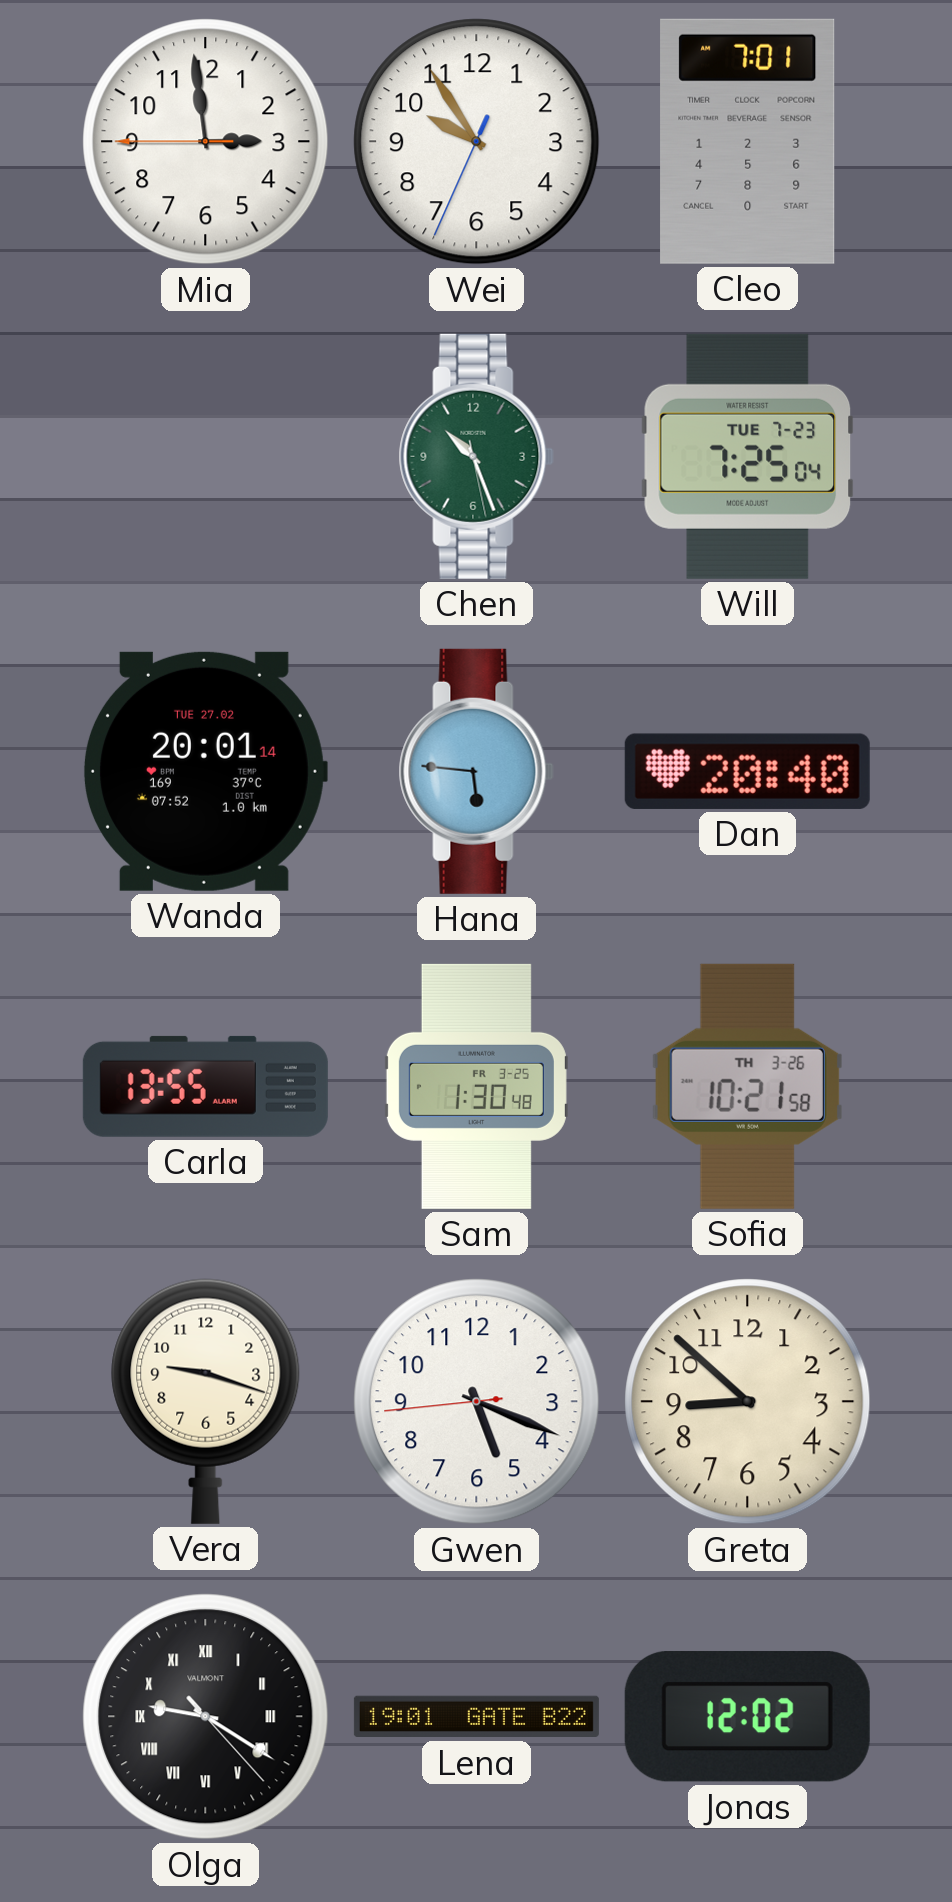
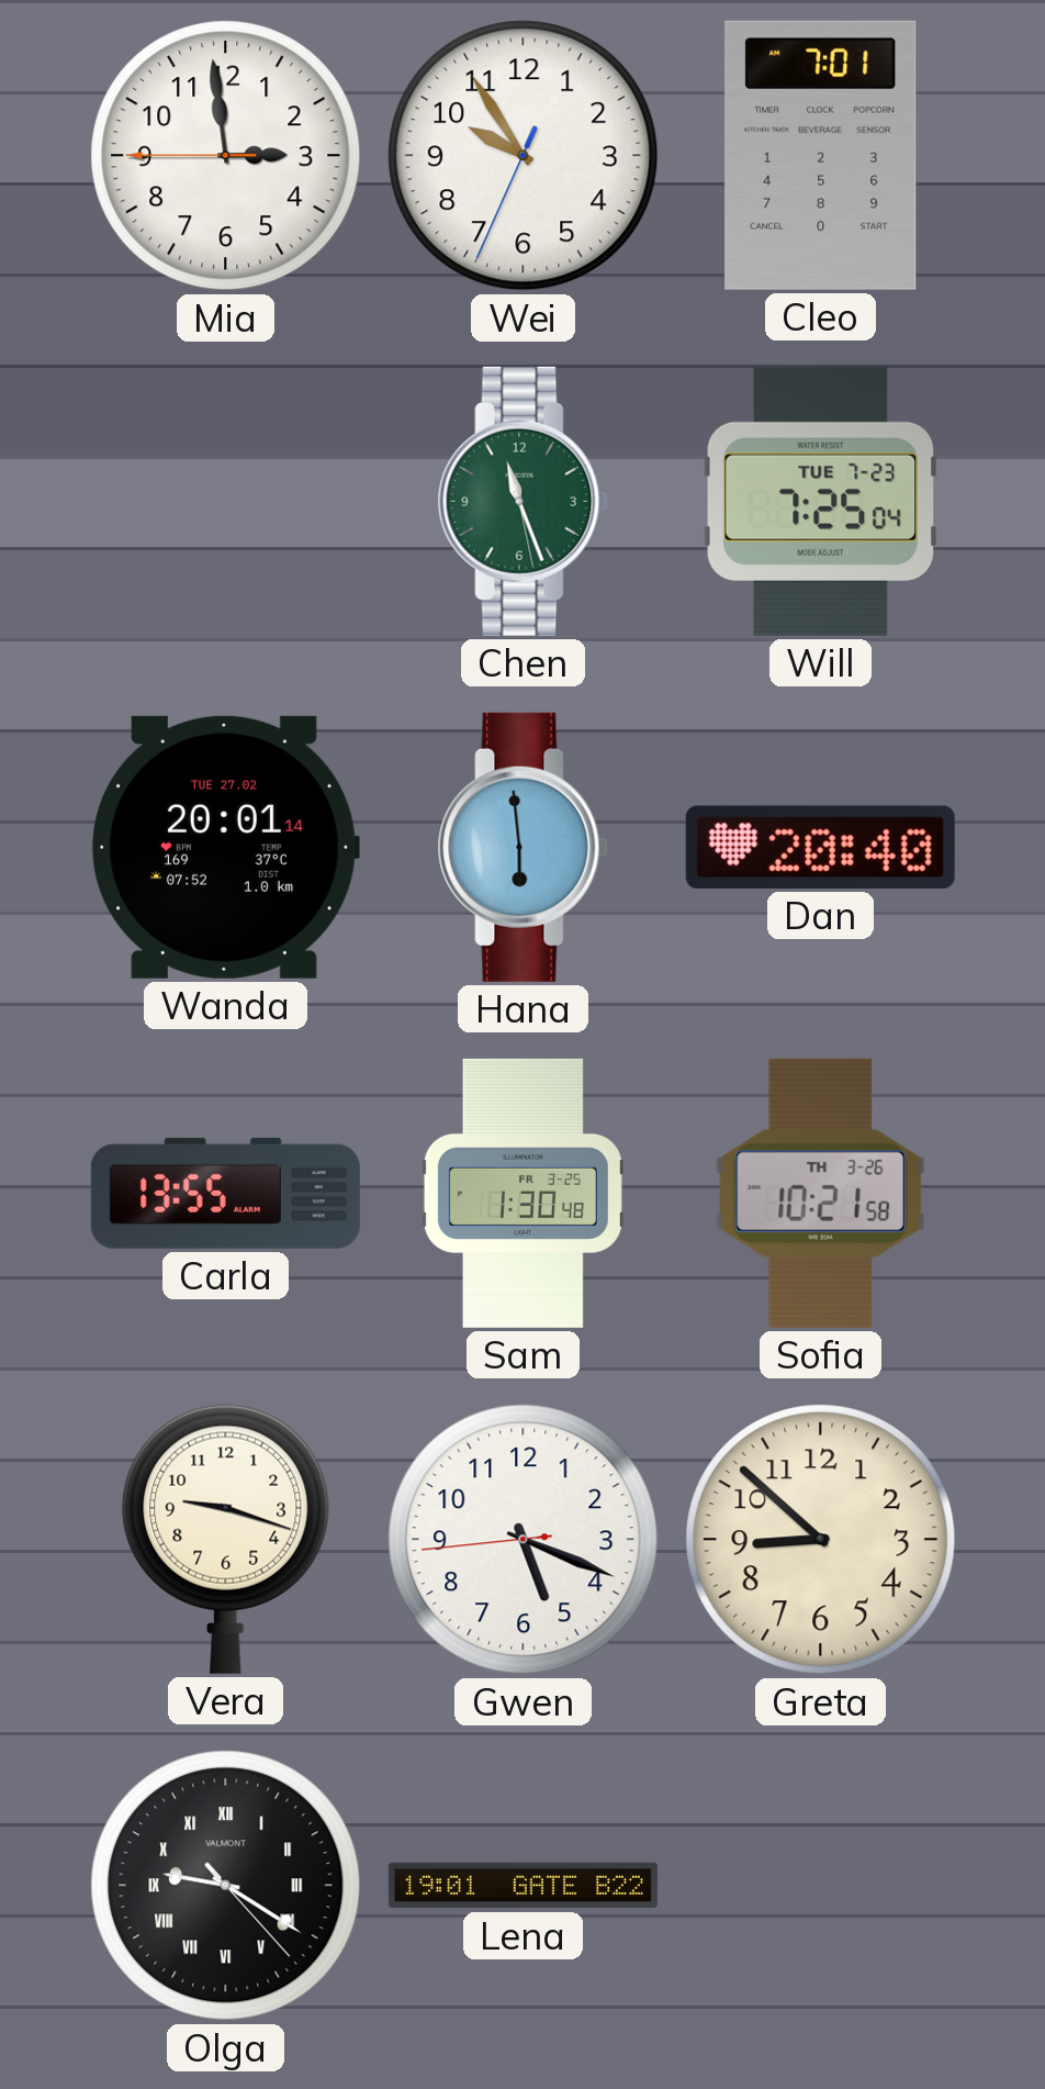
Chen: 10:26 -> 11:26 (522, 501)
Hana: 5:46 -> 5:59 (522, 847)
Jonas: 12:02 -> none (747, 1716)
